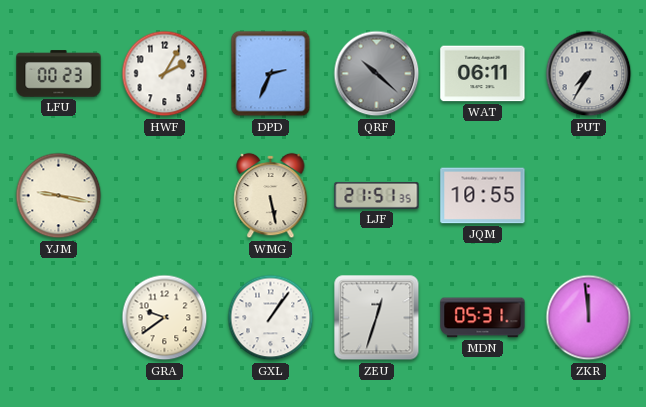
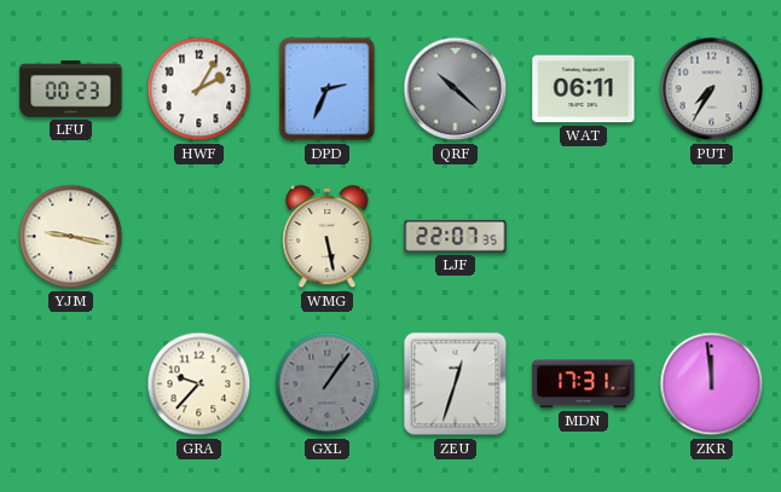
LJF: 21:51 -> 22:07 (456, 236)
JQM: 10:55 -> none (483, 196)
GRA: 9:39 -> 9:37 (199, 384)
GXL dial: white -> grey (328, 384)
MDN: 05:31 -> 17:31 (584, 384)
